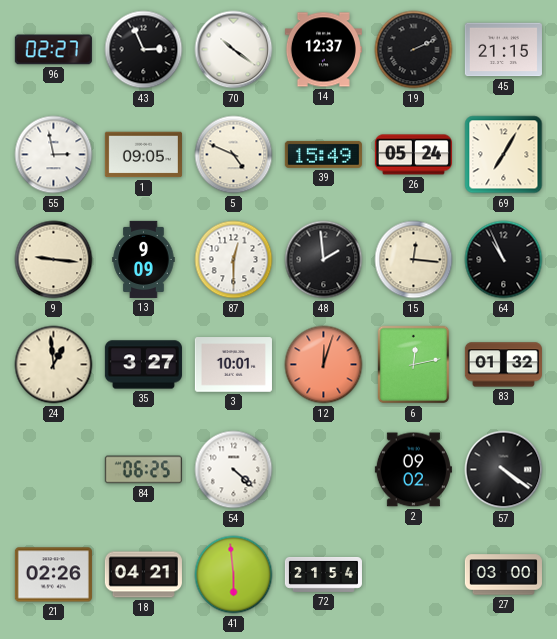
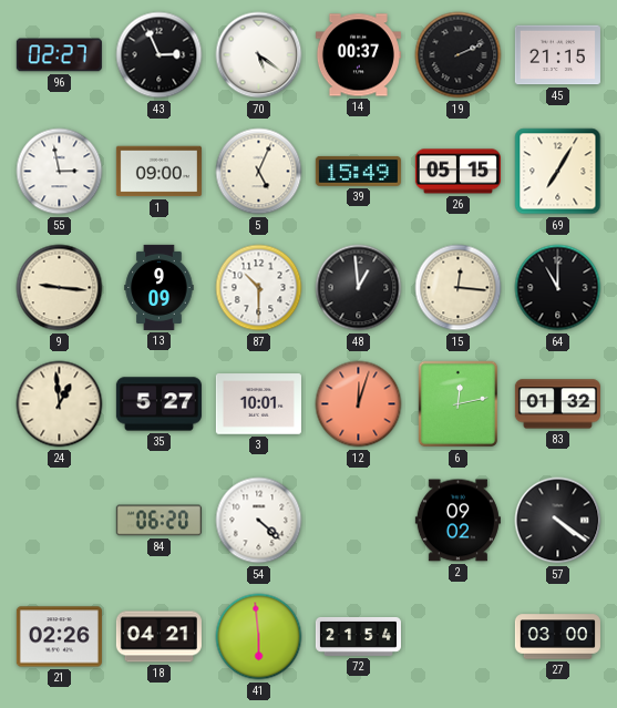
70: 10:21 -> 5:21 (259, 55)
14: 12:37 -> 00:37 (358, 55)
1: 09:05 -> 09:00 (158, 172)
5: 4:49 -> 5:04 (259, 172)
26: 05:24 -> 05:15 (457, 172)
87: 12:30 -> 10:30 (259, 288)
48: 1:59 -> 12:59 (359, 288)
64: 10:56 -> 11:00 (558, 288)
35: 3:27 -> 5:27 (158, 404)
84: 06:25 -> 06:20 (158, 521)
